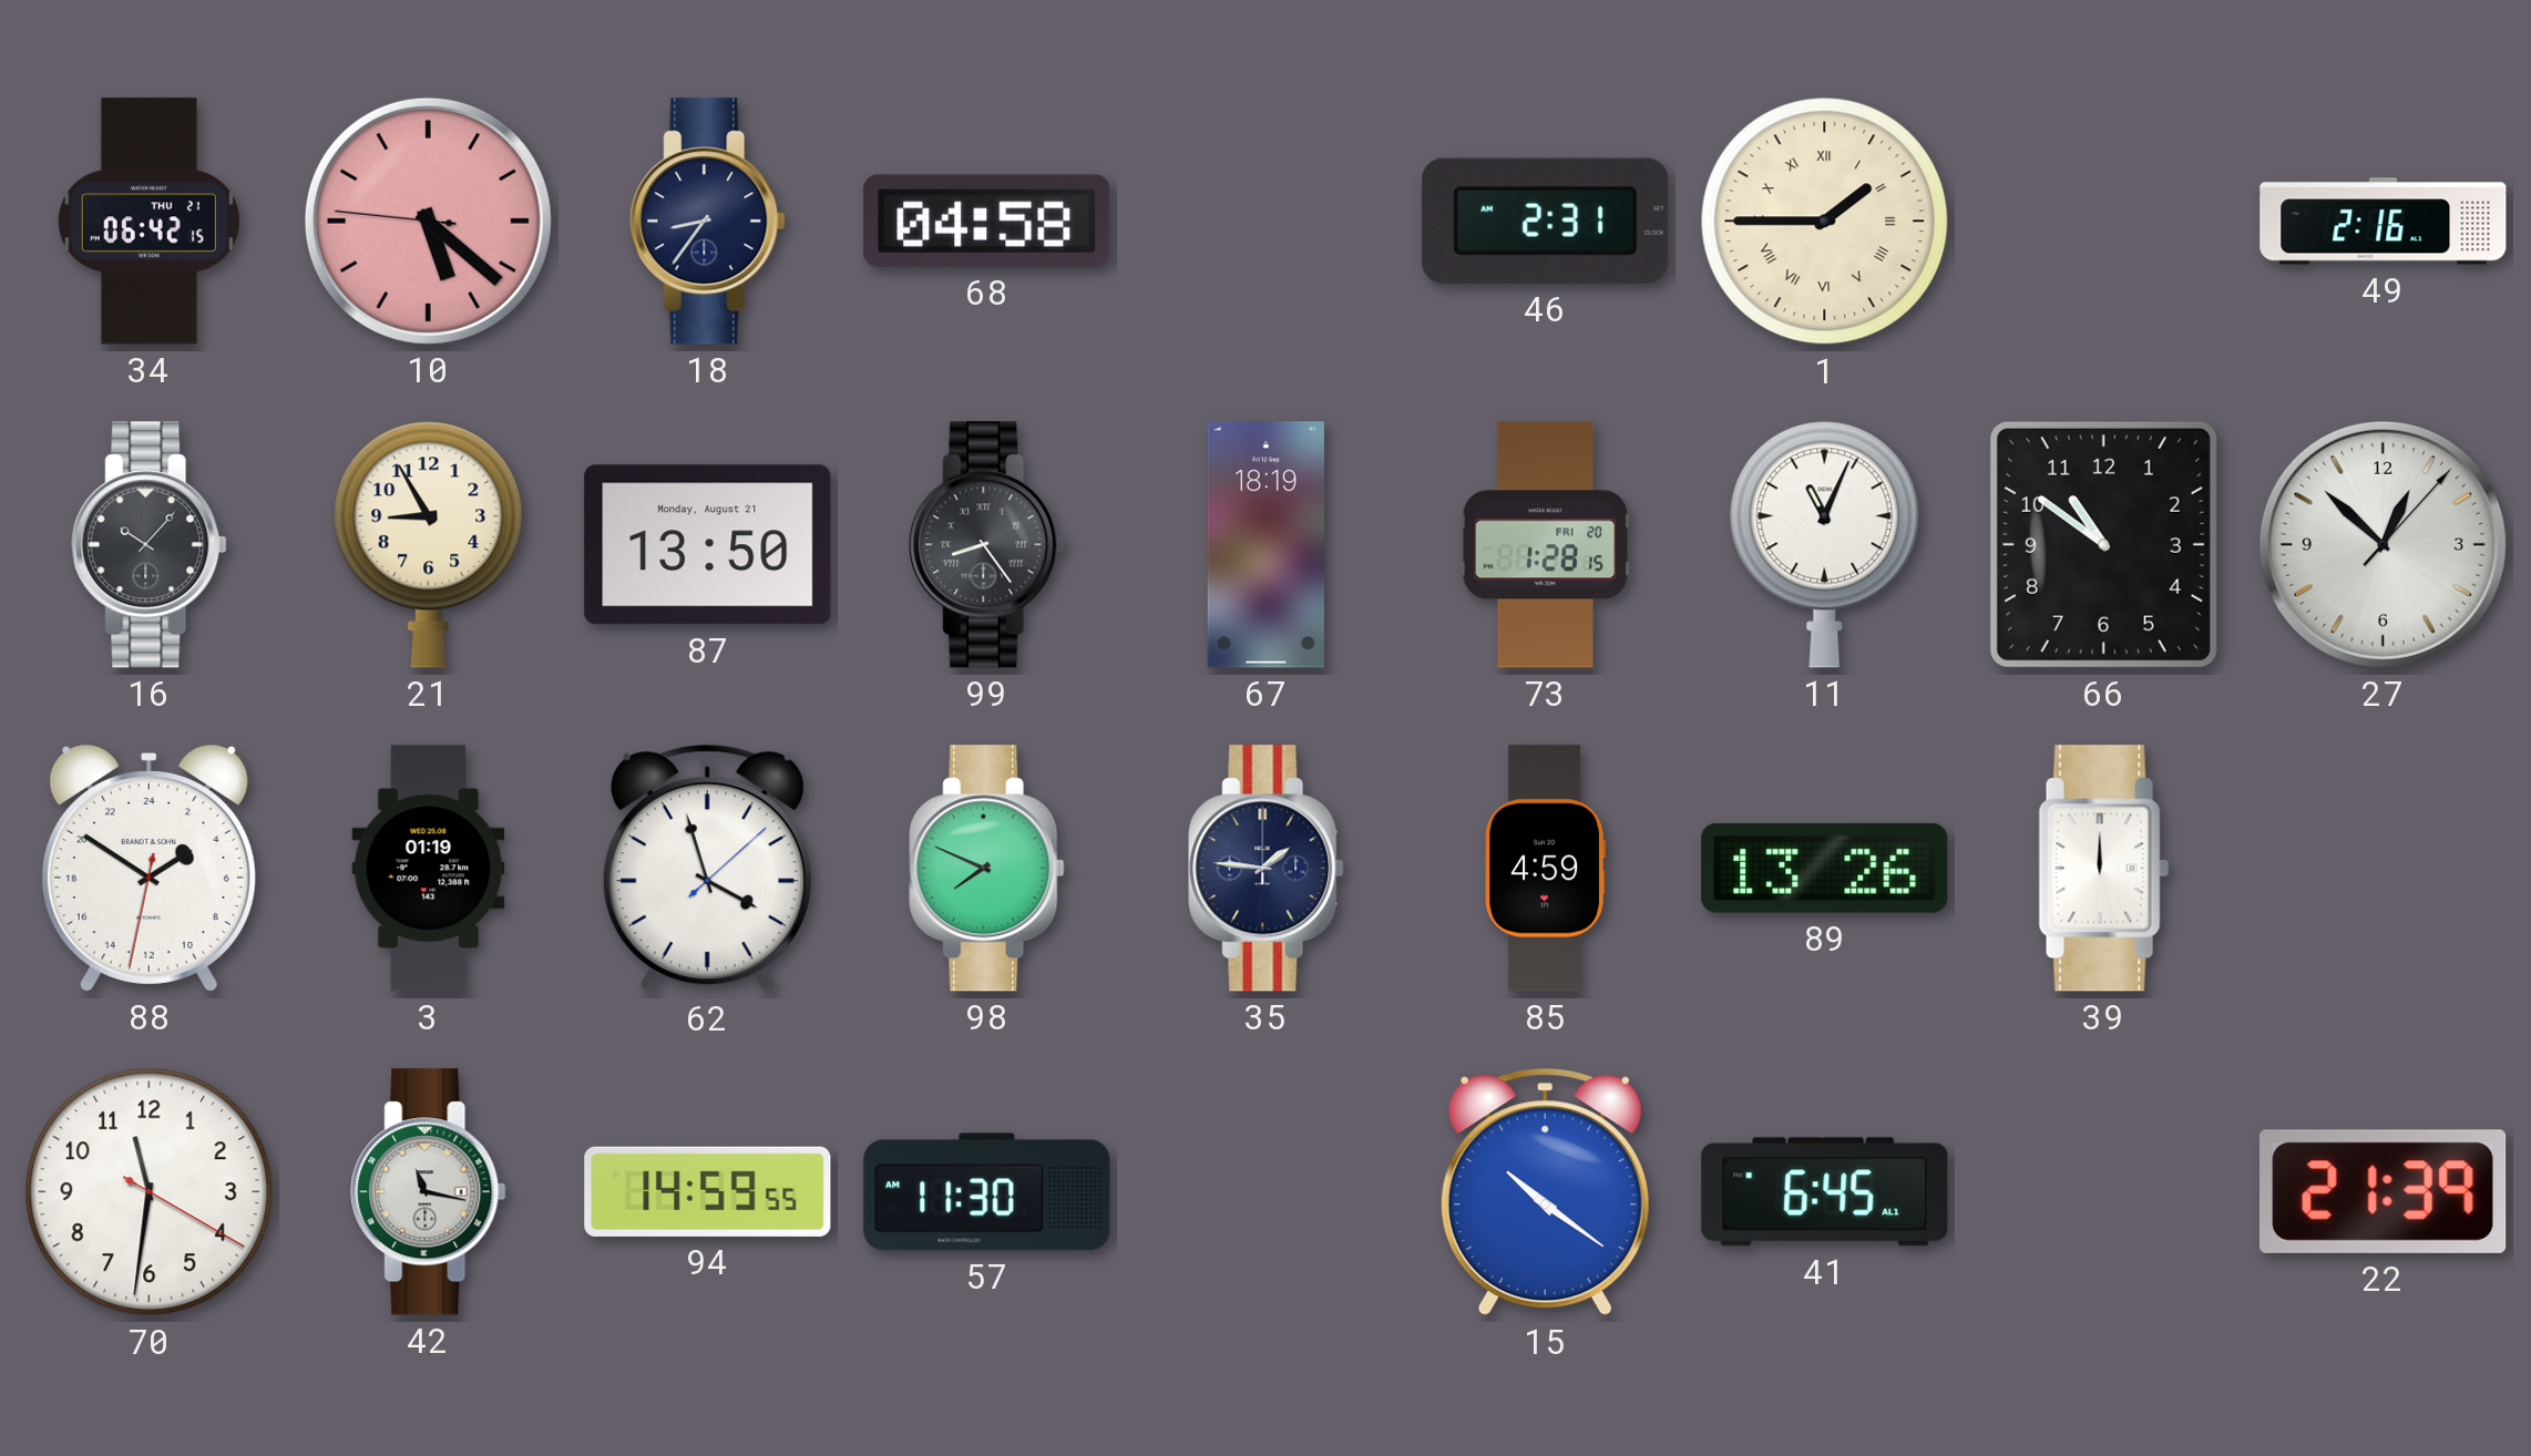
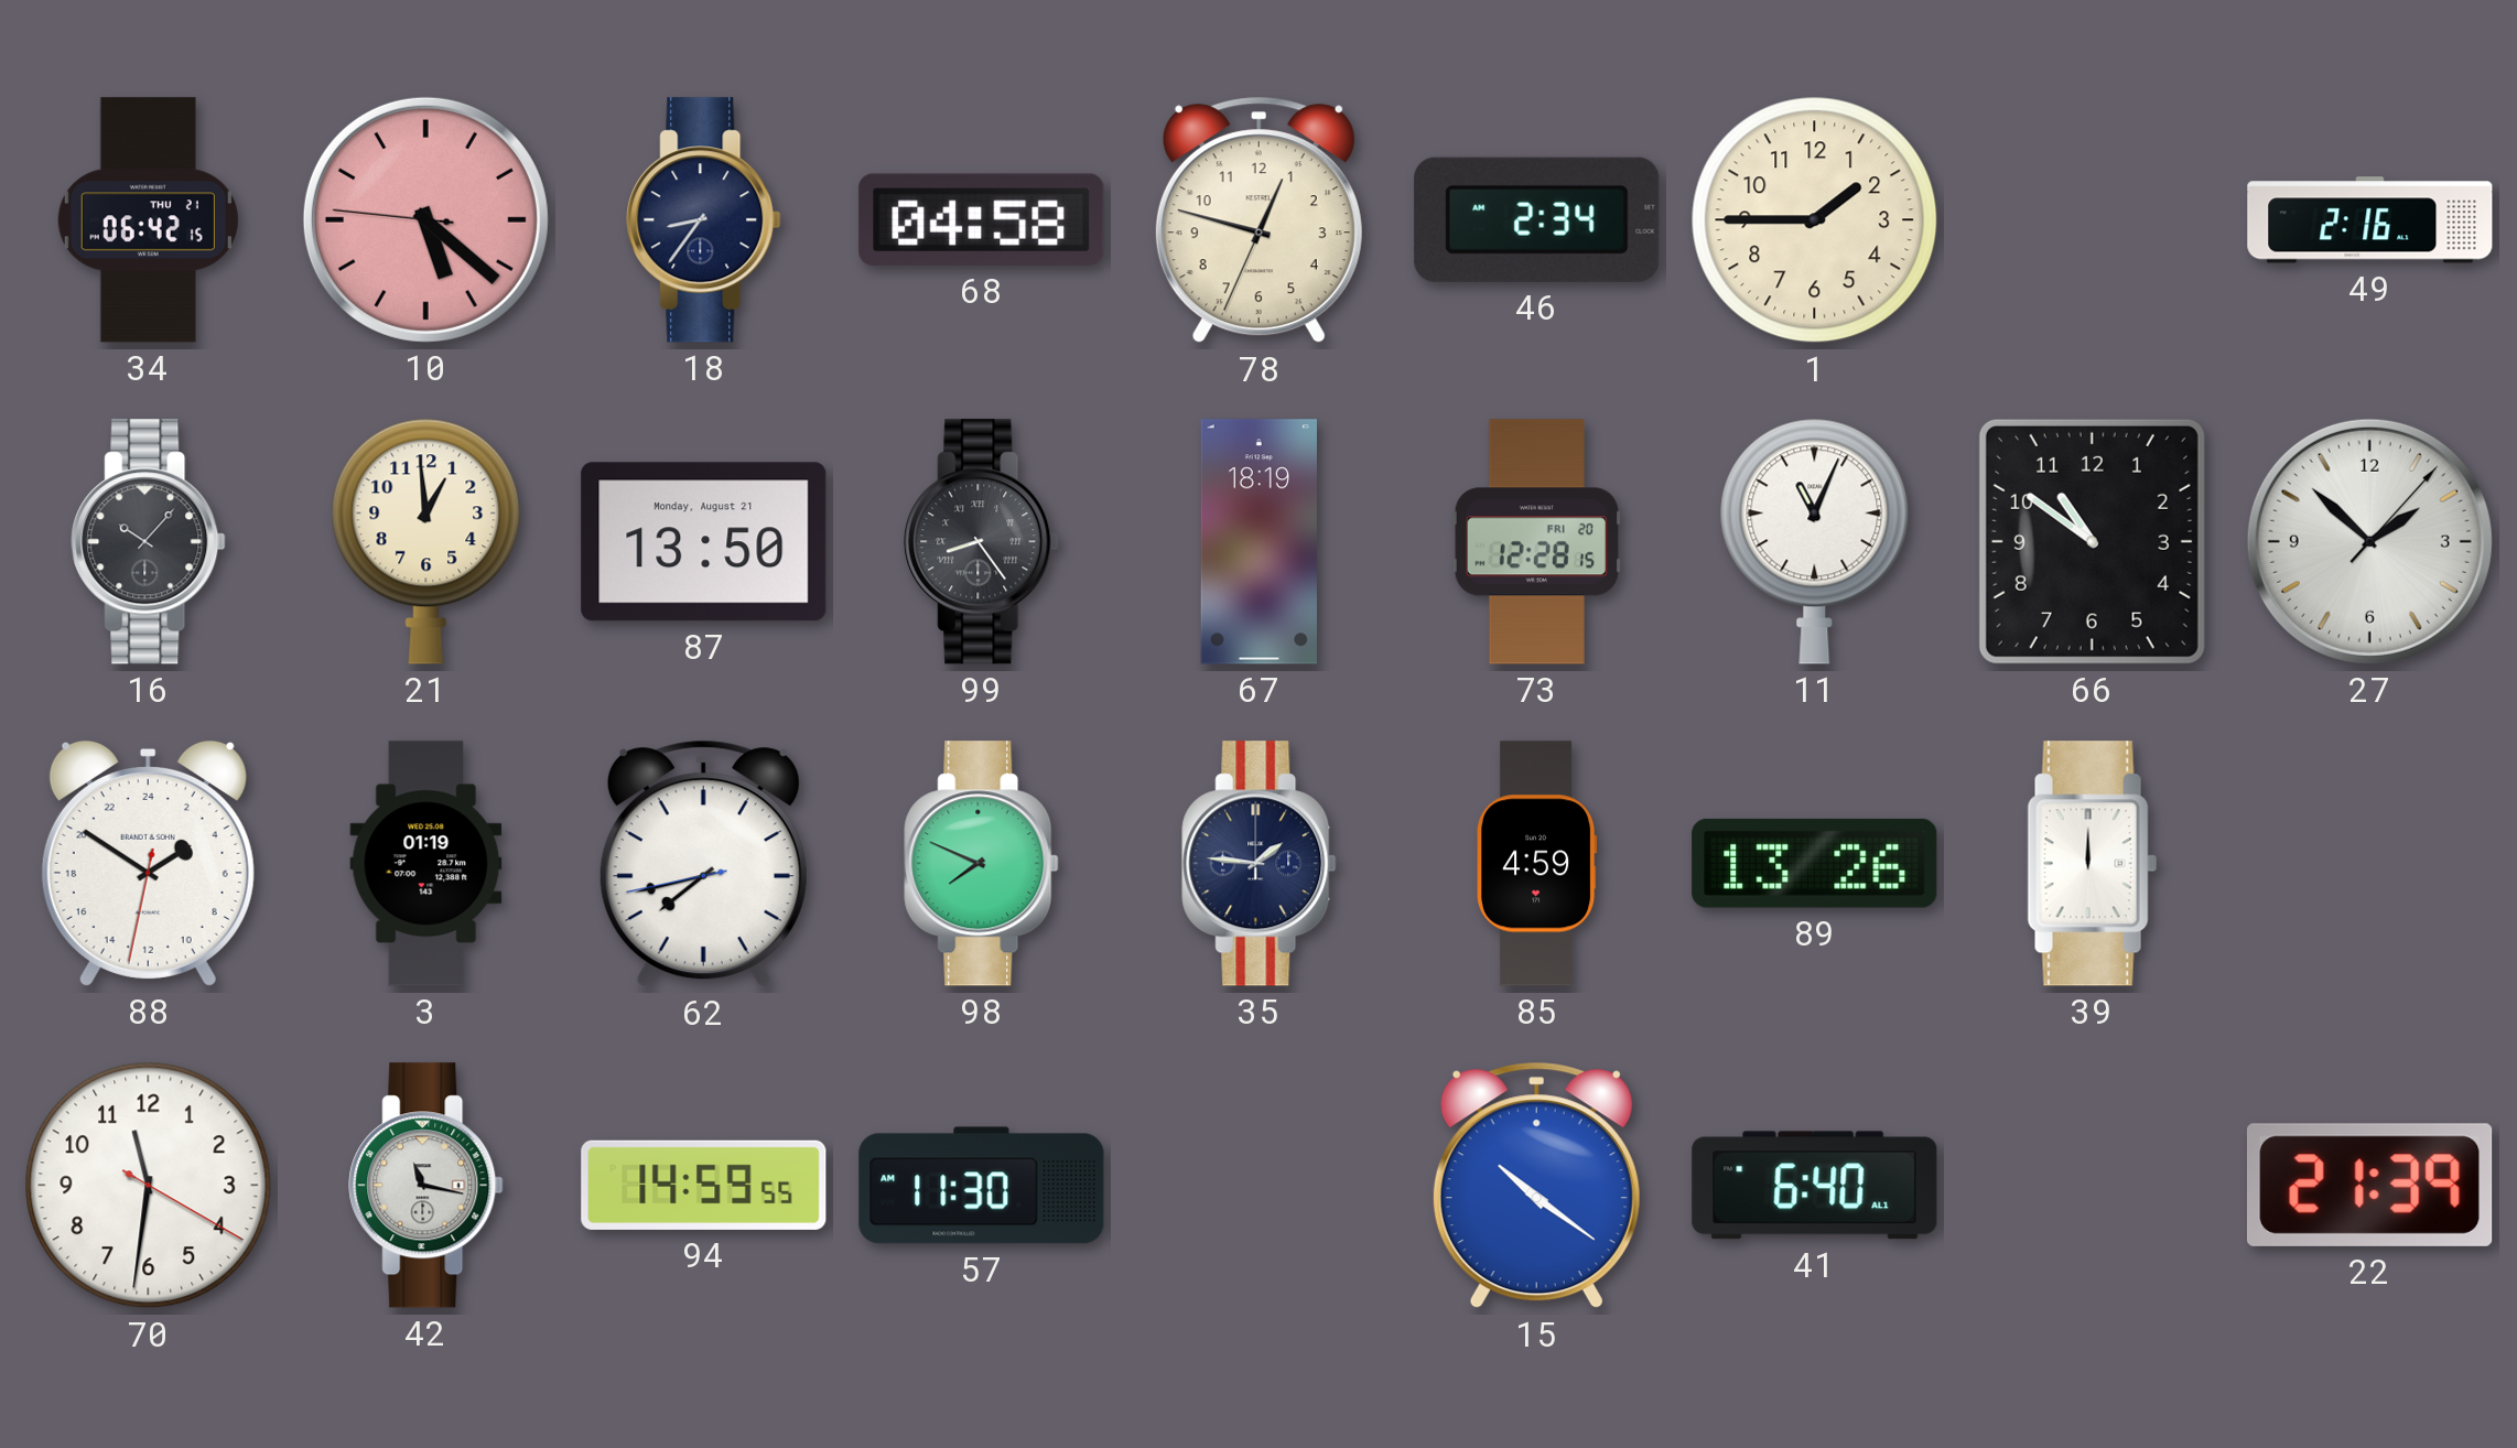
78: none -> 12:47 (1258, 220)
46: 2:31 -> 2:34 (1537, 219)
1 numerals: Roman -> Arabic (1815, 220)
21: 8:55 -> 12:59 (426, 541)
73: 1:28 -> 12:28 (1536, 542)
27: 12:52 -> 1:52 (2369, 541)
62: 3:57 -> 7:42 (703, 864)
41: 6:45 -> 6:40 (1815, 1186)
